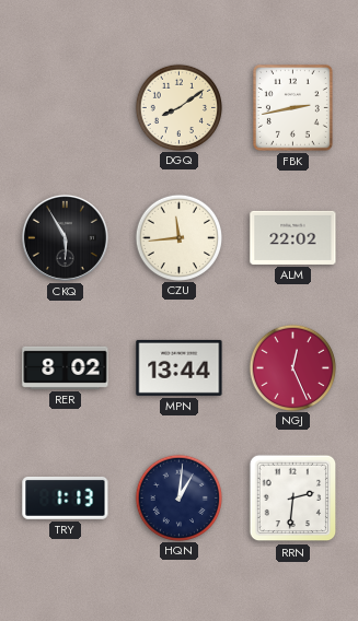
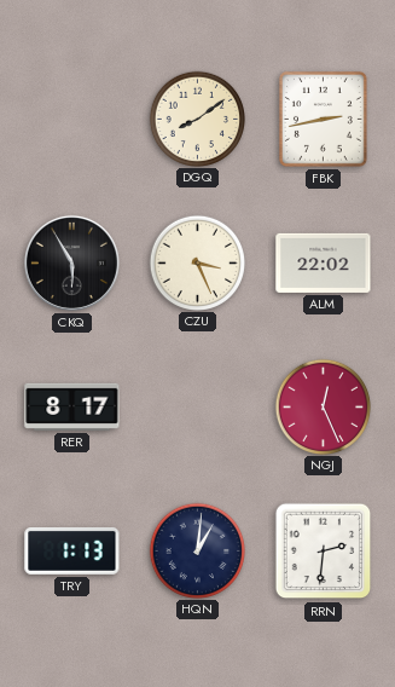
CZU: 11:44 -> 3:26 (197, 262)
RER: 8:02 -> 8:17 (72, 406)
MPN: 13:44 -> none (180, 367)
